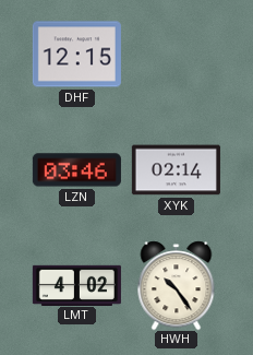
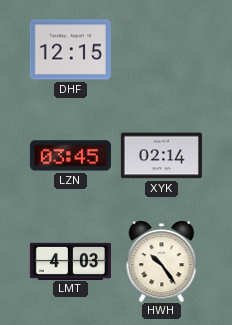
LZN: 03:46 -> 03:45 (70, 156)
LMT: 4:02 -> 4:03 (70, 261)
